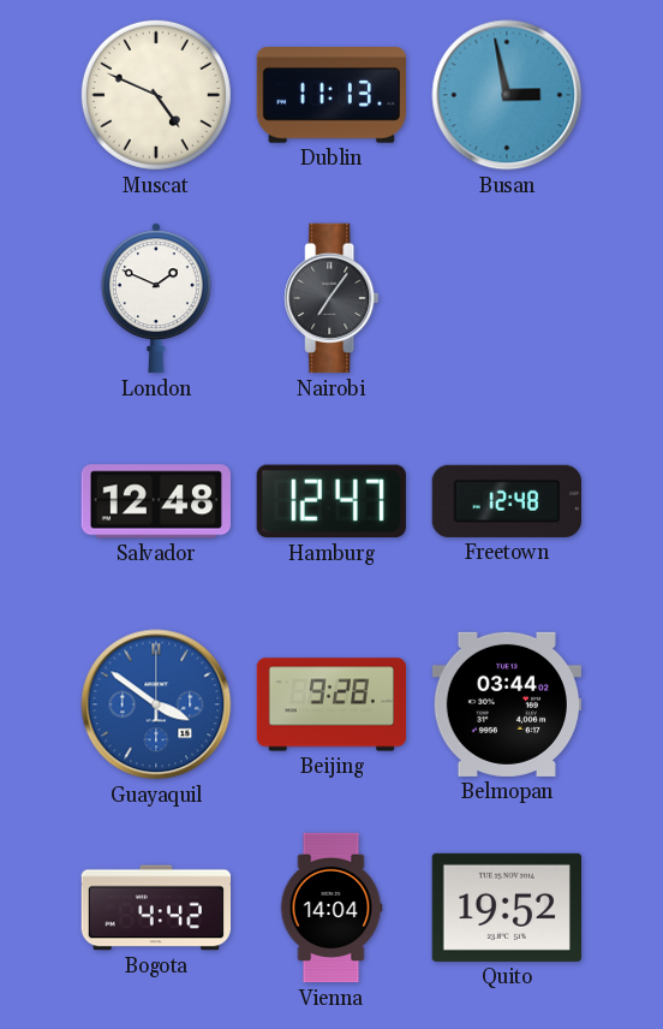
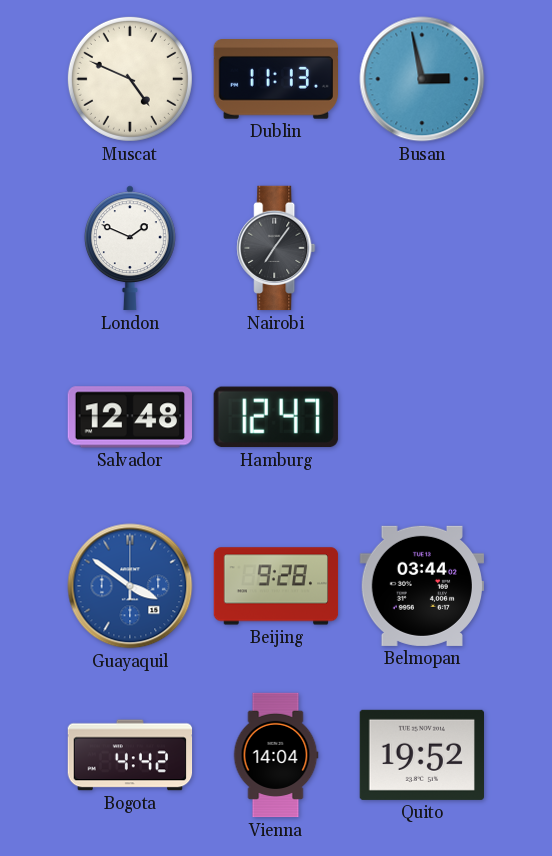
Freetown: 12:48 -> none (506, 501)
